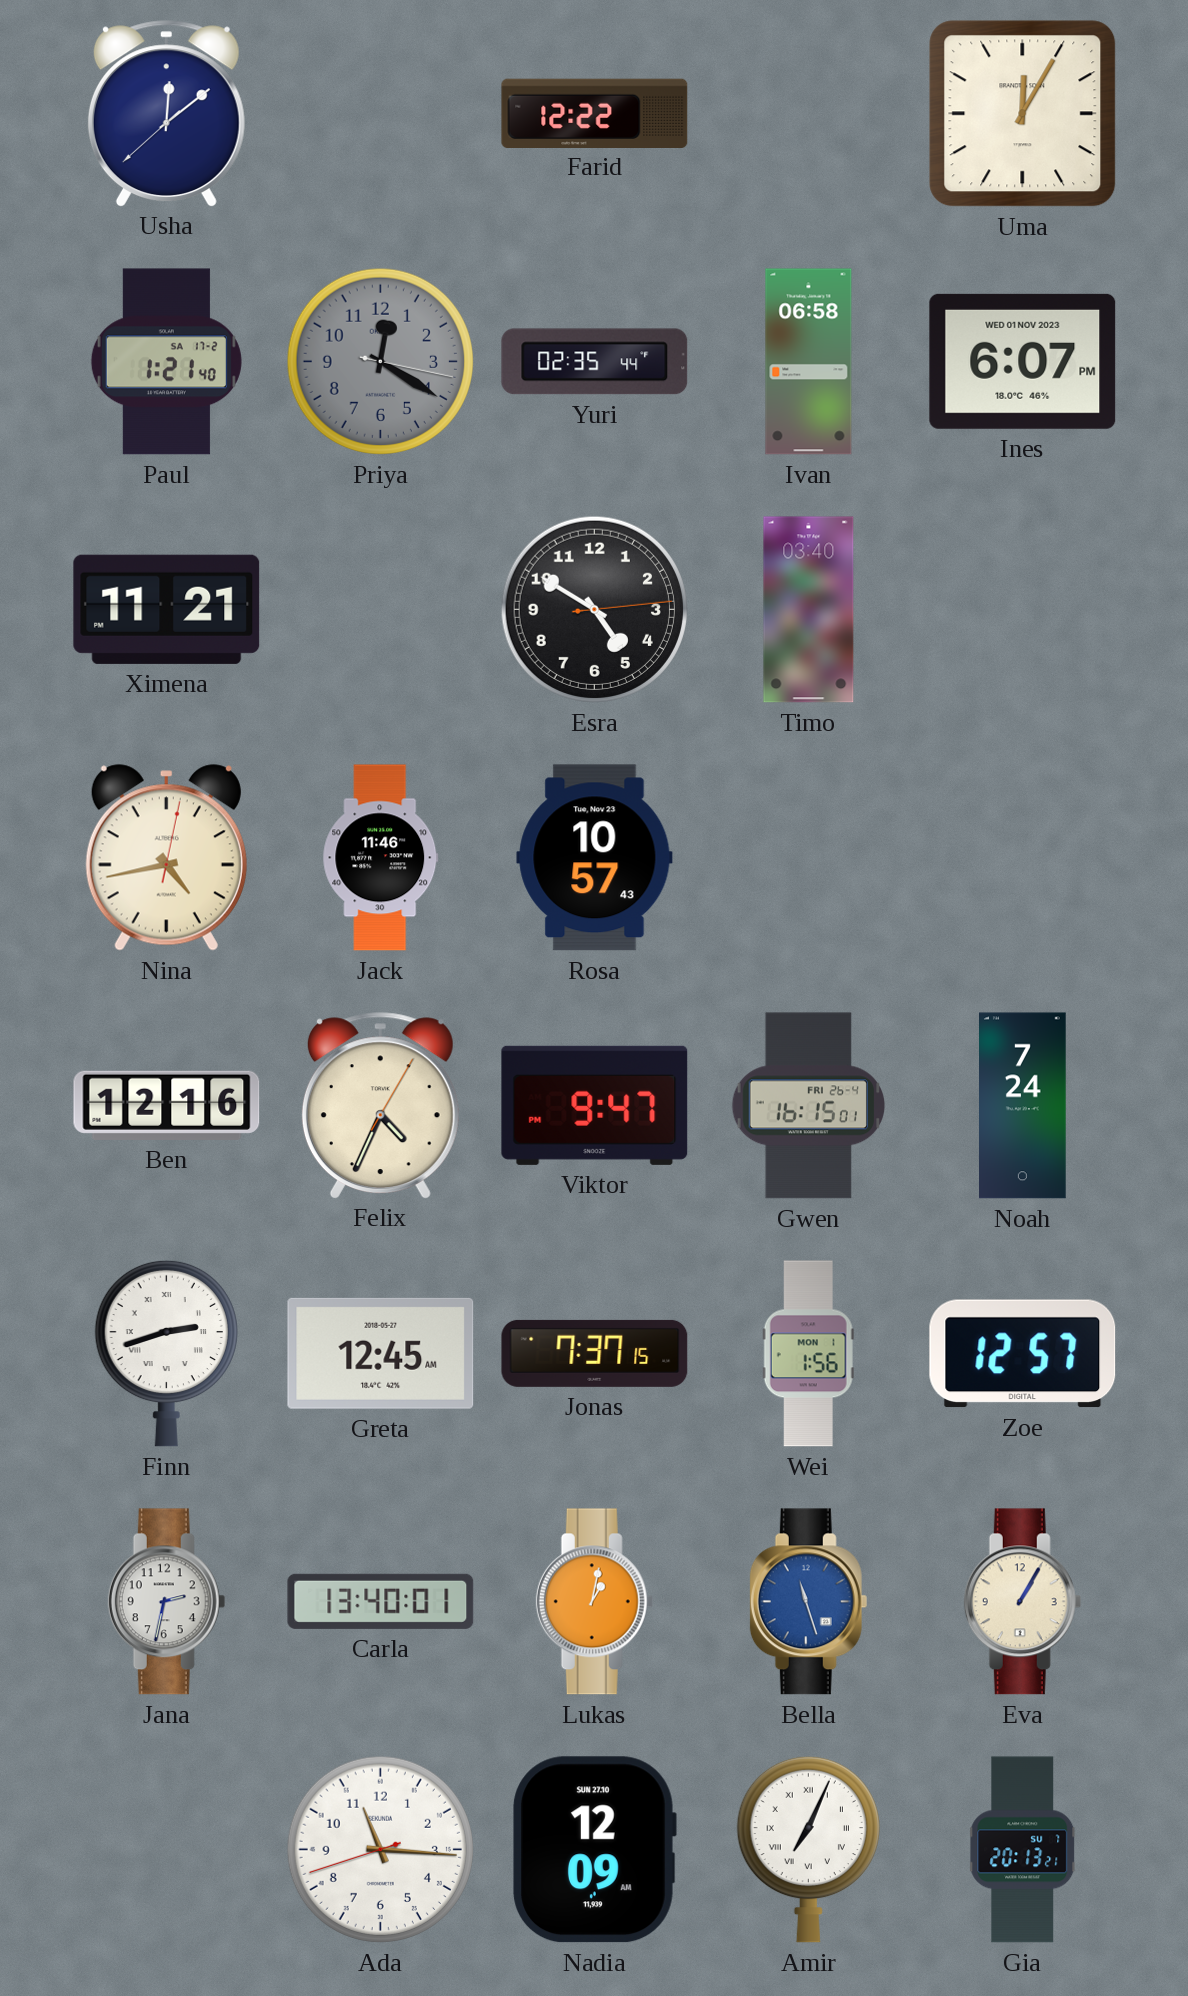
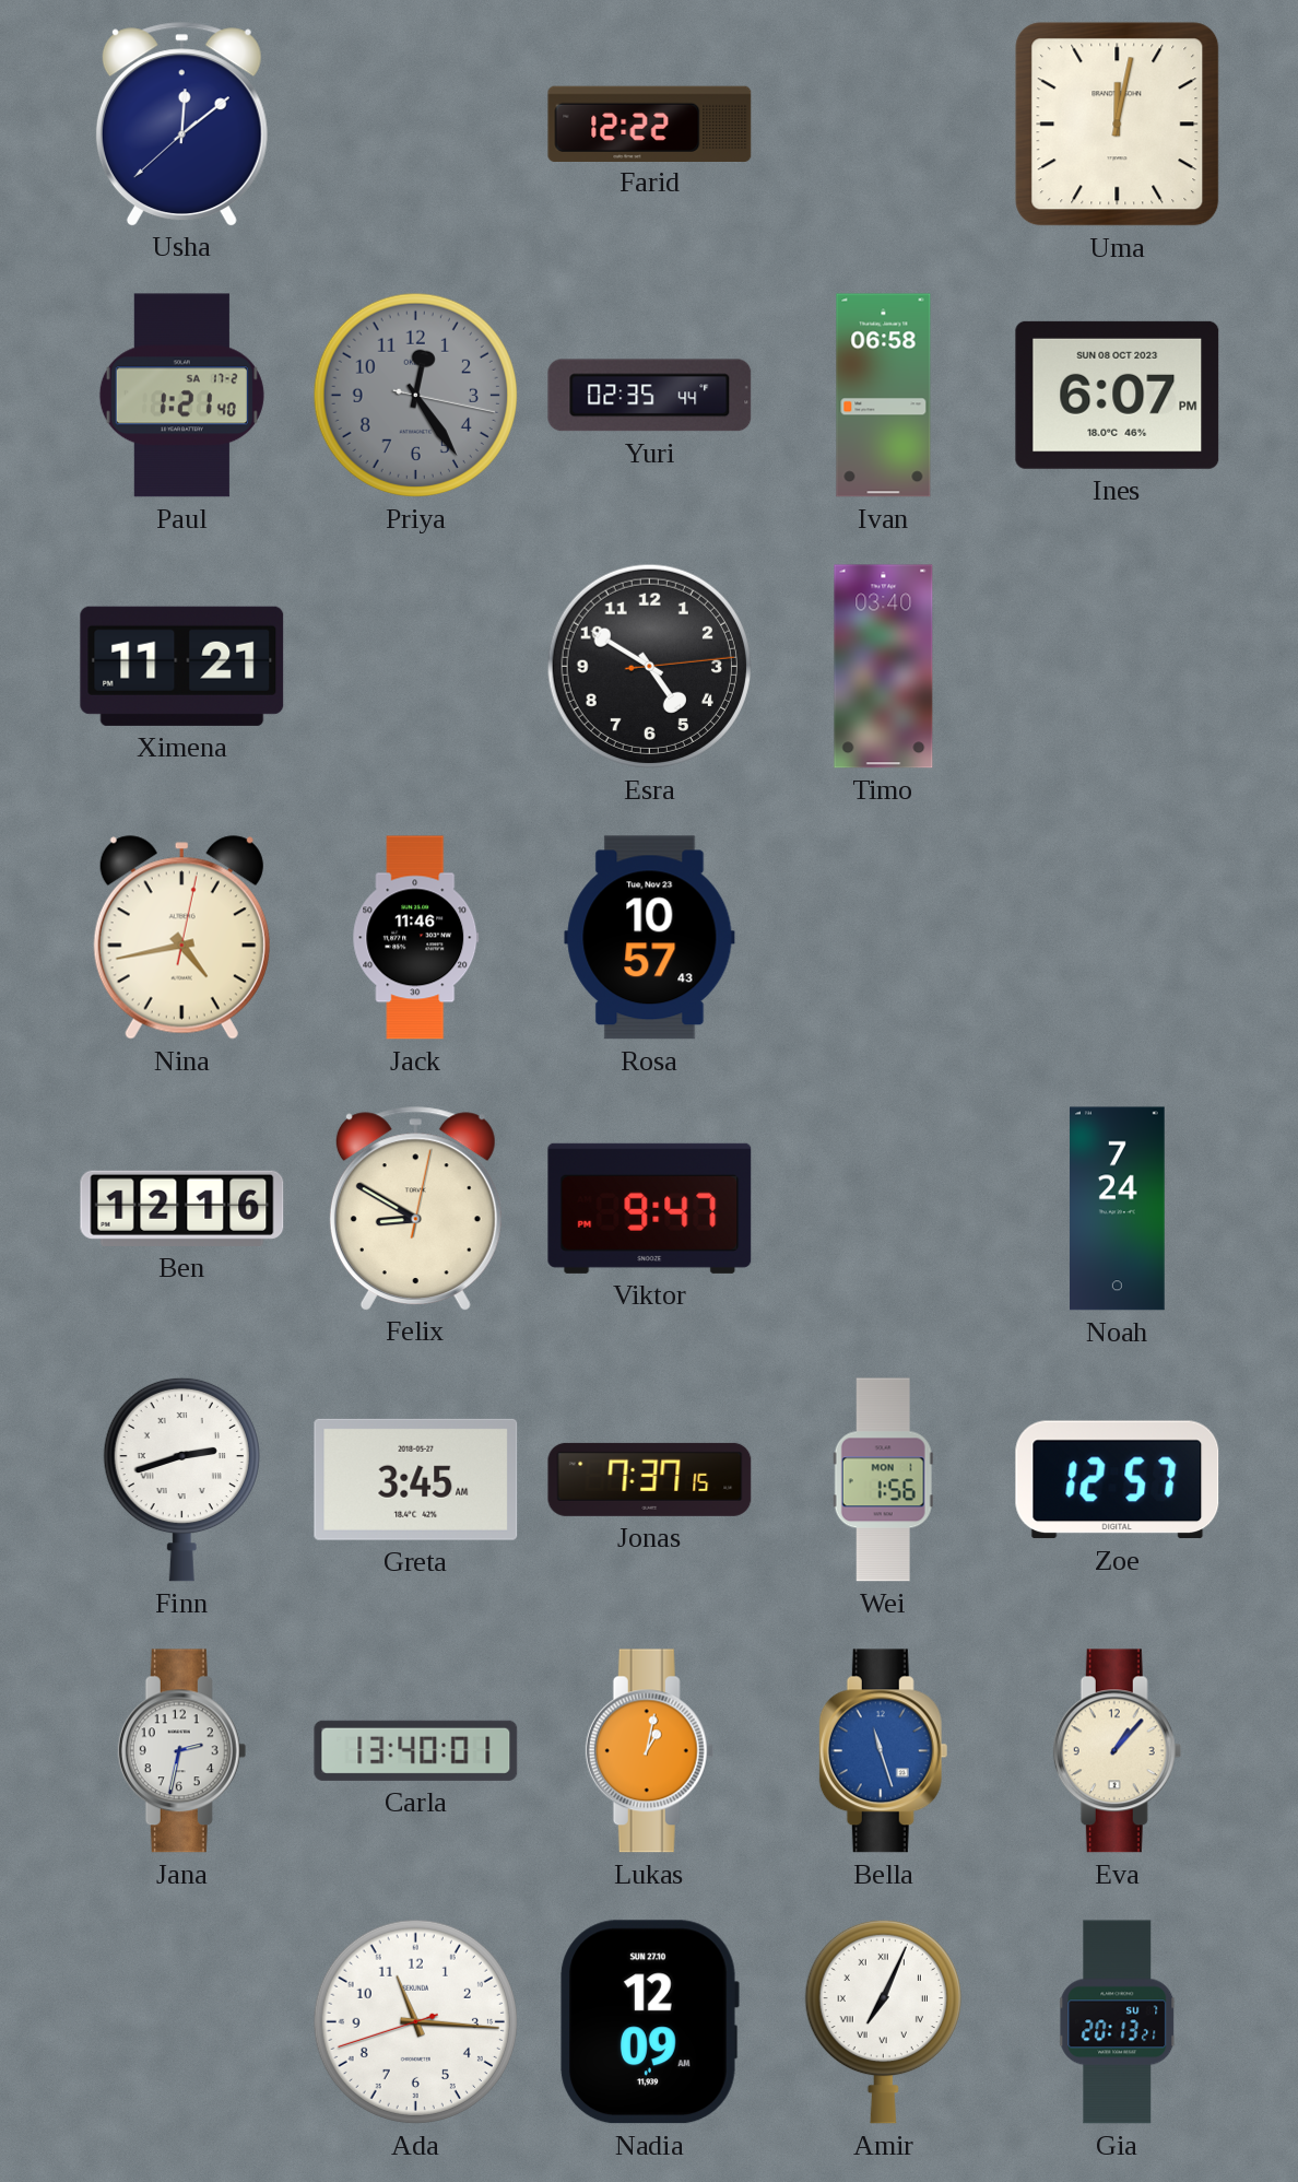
Uma: 12:05 -> 12:02 (1118, 125)
Priya: 12:20 -> 12:24 (415, 395)
Ines date: WED 01 NOV 2023 -> SUN 08 OCT 2023 (1118, 395)
Felix: 4:34 -> 8:50 (415, 1208)
Gwen: 16:15 -> none (808, 1106)
Greta: 12:45 -> 3:45 (416, 1479)
Eva: 1:05 -> 1:07 (1118, 1751)
